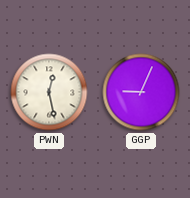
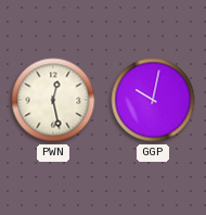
GGP: 9:04 -> 10:02 (153, 100)
